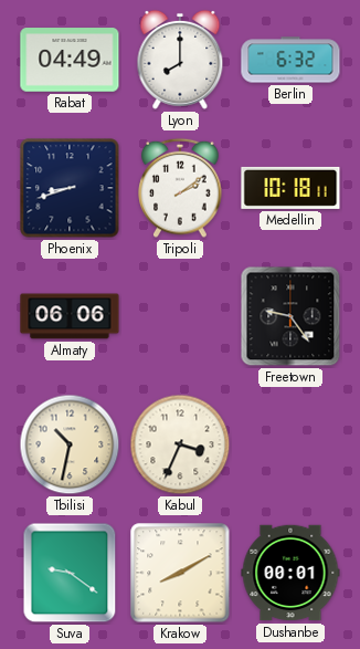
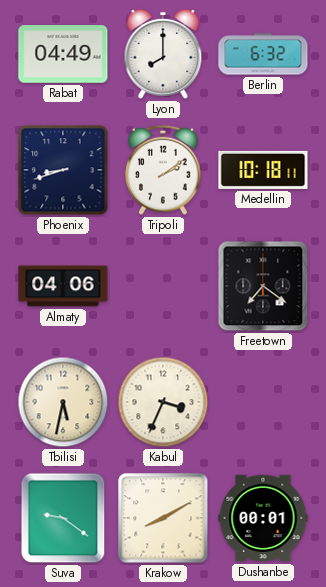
Almaty: 06:06 -> 04:06 (63, 286)
Freetown: 9:24 -> 7:21 (263, 286)
Tbilisi: 10:32 -> 5:32 (63, 402)
